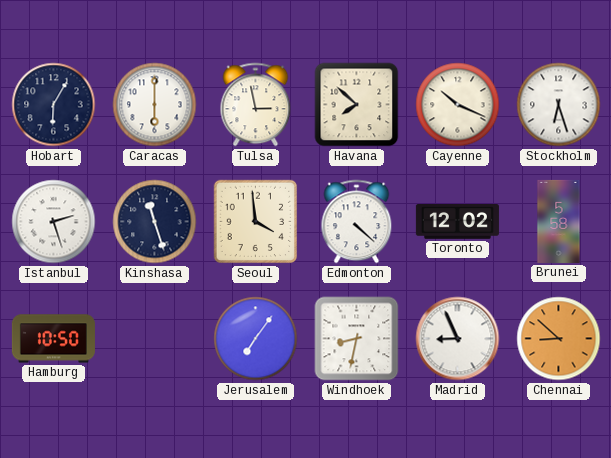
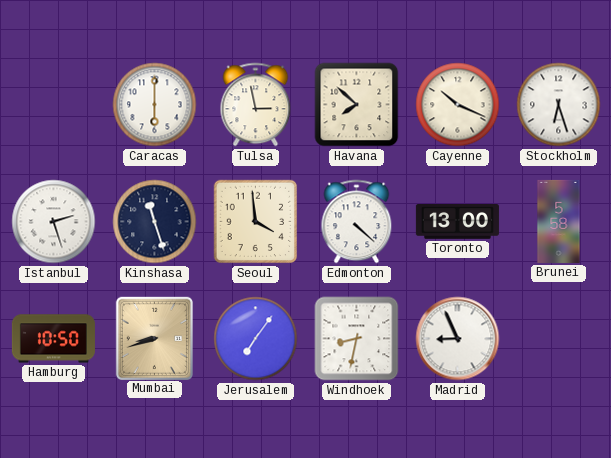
Hobart: 6:05 -> none (54, 105)
Toronto: 12:02 -> 13:00 (457, 222)
Mumbai: none -> 8:42 (154, 338)
Chennai: 8:52 -> none (559, 339)
